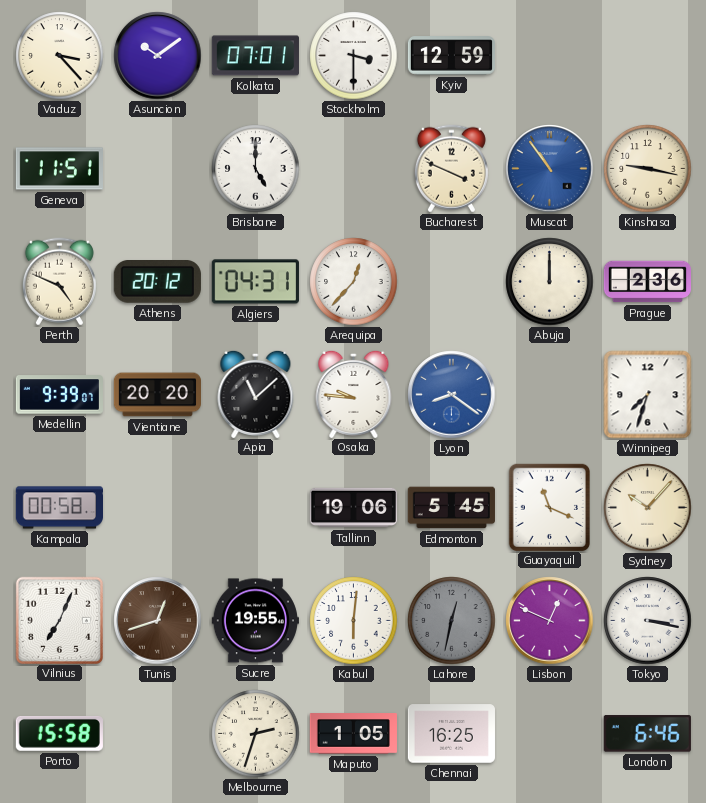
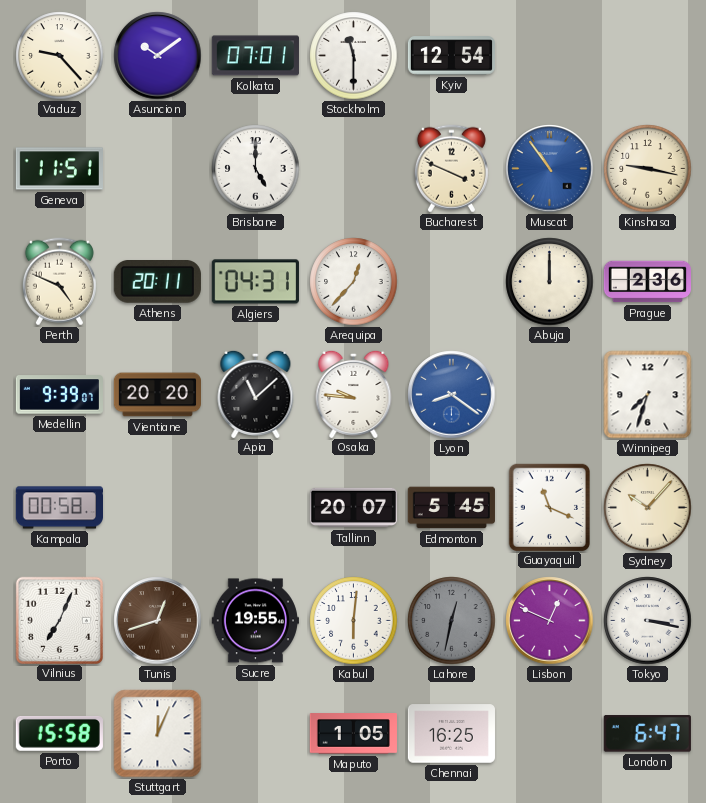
Vaduz: 3:23 -> 9:23 (60, 56)
Stockholm: 3:30 -> 11:30 (354, 56)
Kyiv: 12:59 -> 12:54 (451, 56)
Athens: 20:12 -> 20:11 (157, 282)
Tallinn: 19:06 -> 20:07 (353, 508)
Stuttgart: none -> 12:04 (158, 734)
Melbourne: 2:33 -> none (256, 734)
London: 6:46 -> 6:47 (647, 734)
